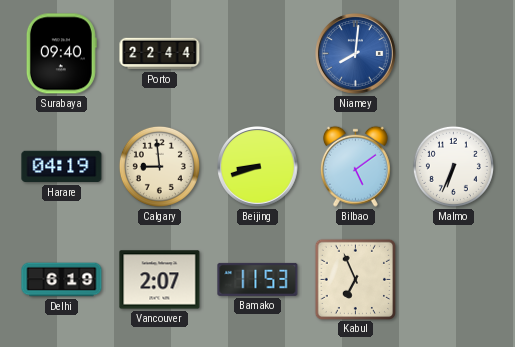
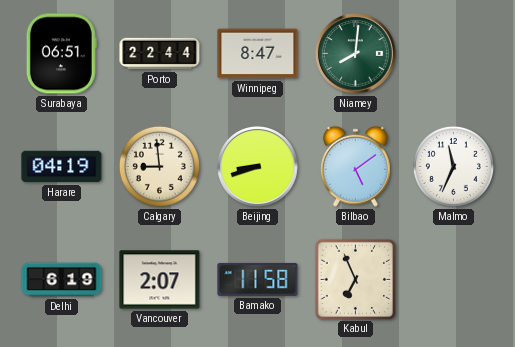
Surabaya: 09:40 -> 06:51 (61, 54)
Winnipeg: none -> 8:47 (258, 54)
Niamey dial: blue -> green (356, 54)
Malmo: 6:34 -> 11:34 (453, 166)
Bamako: 11:53 -> 11:58 (258, 279)
